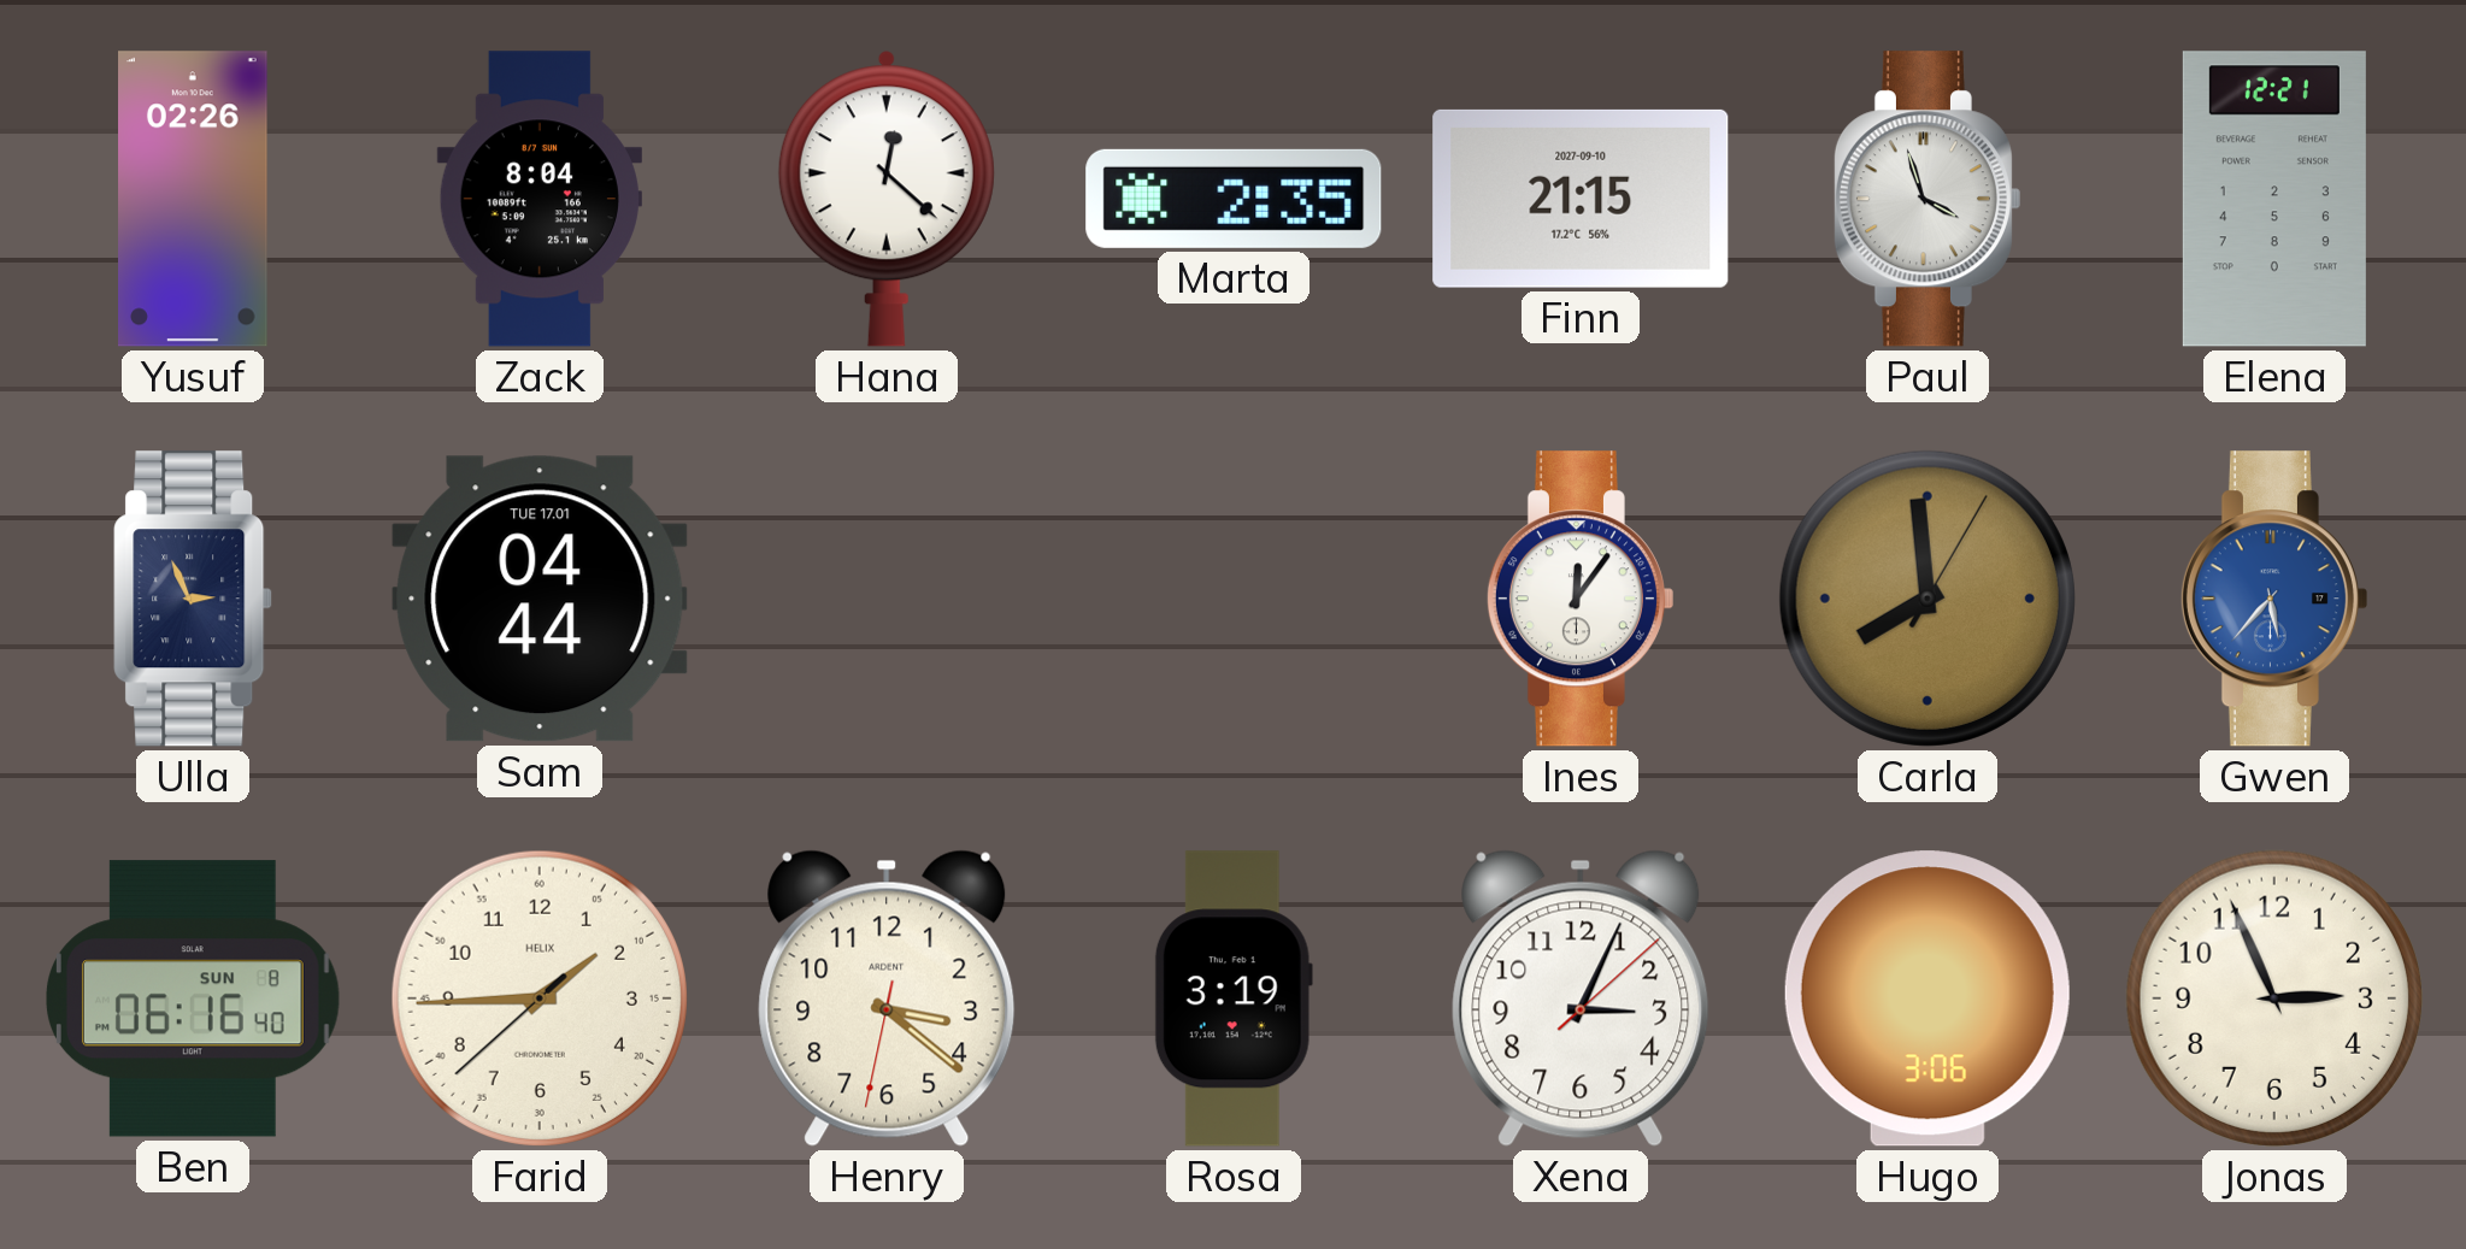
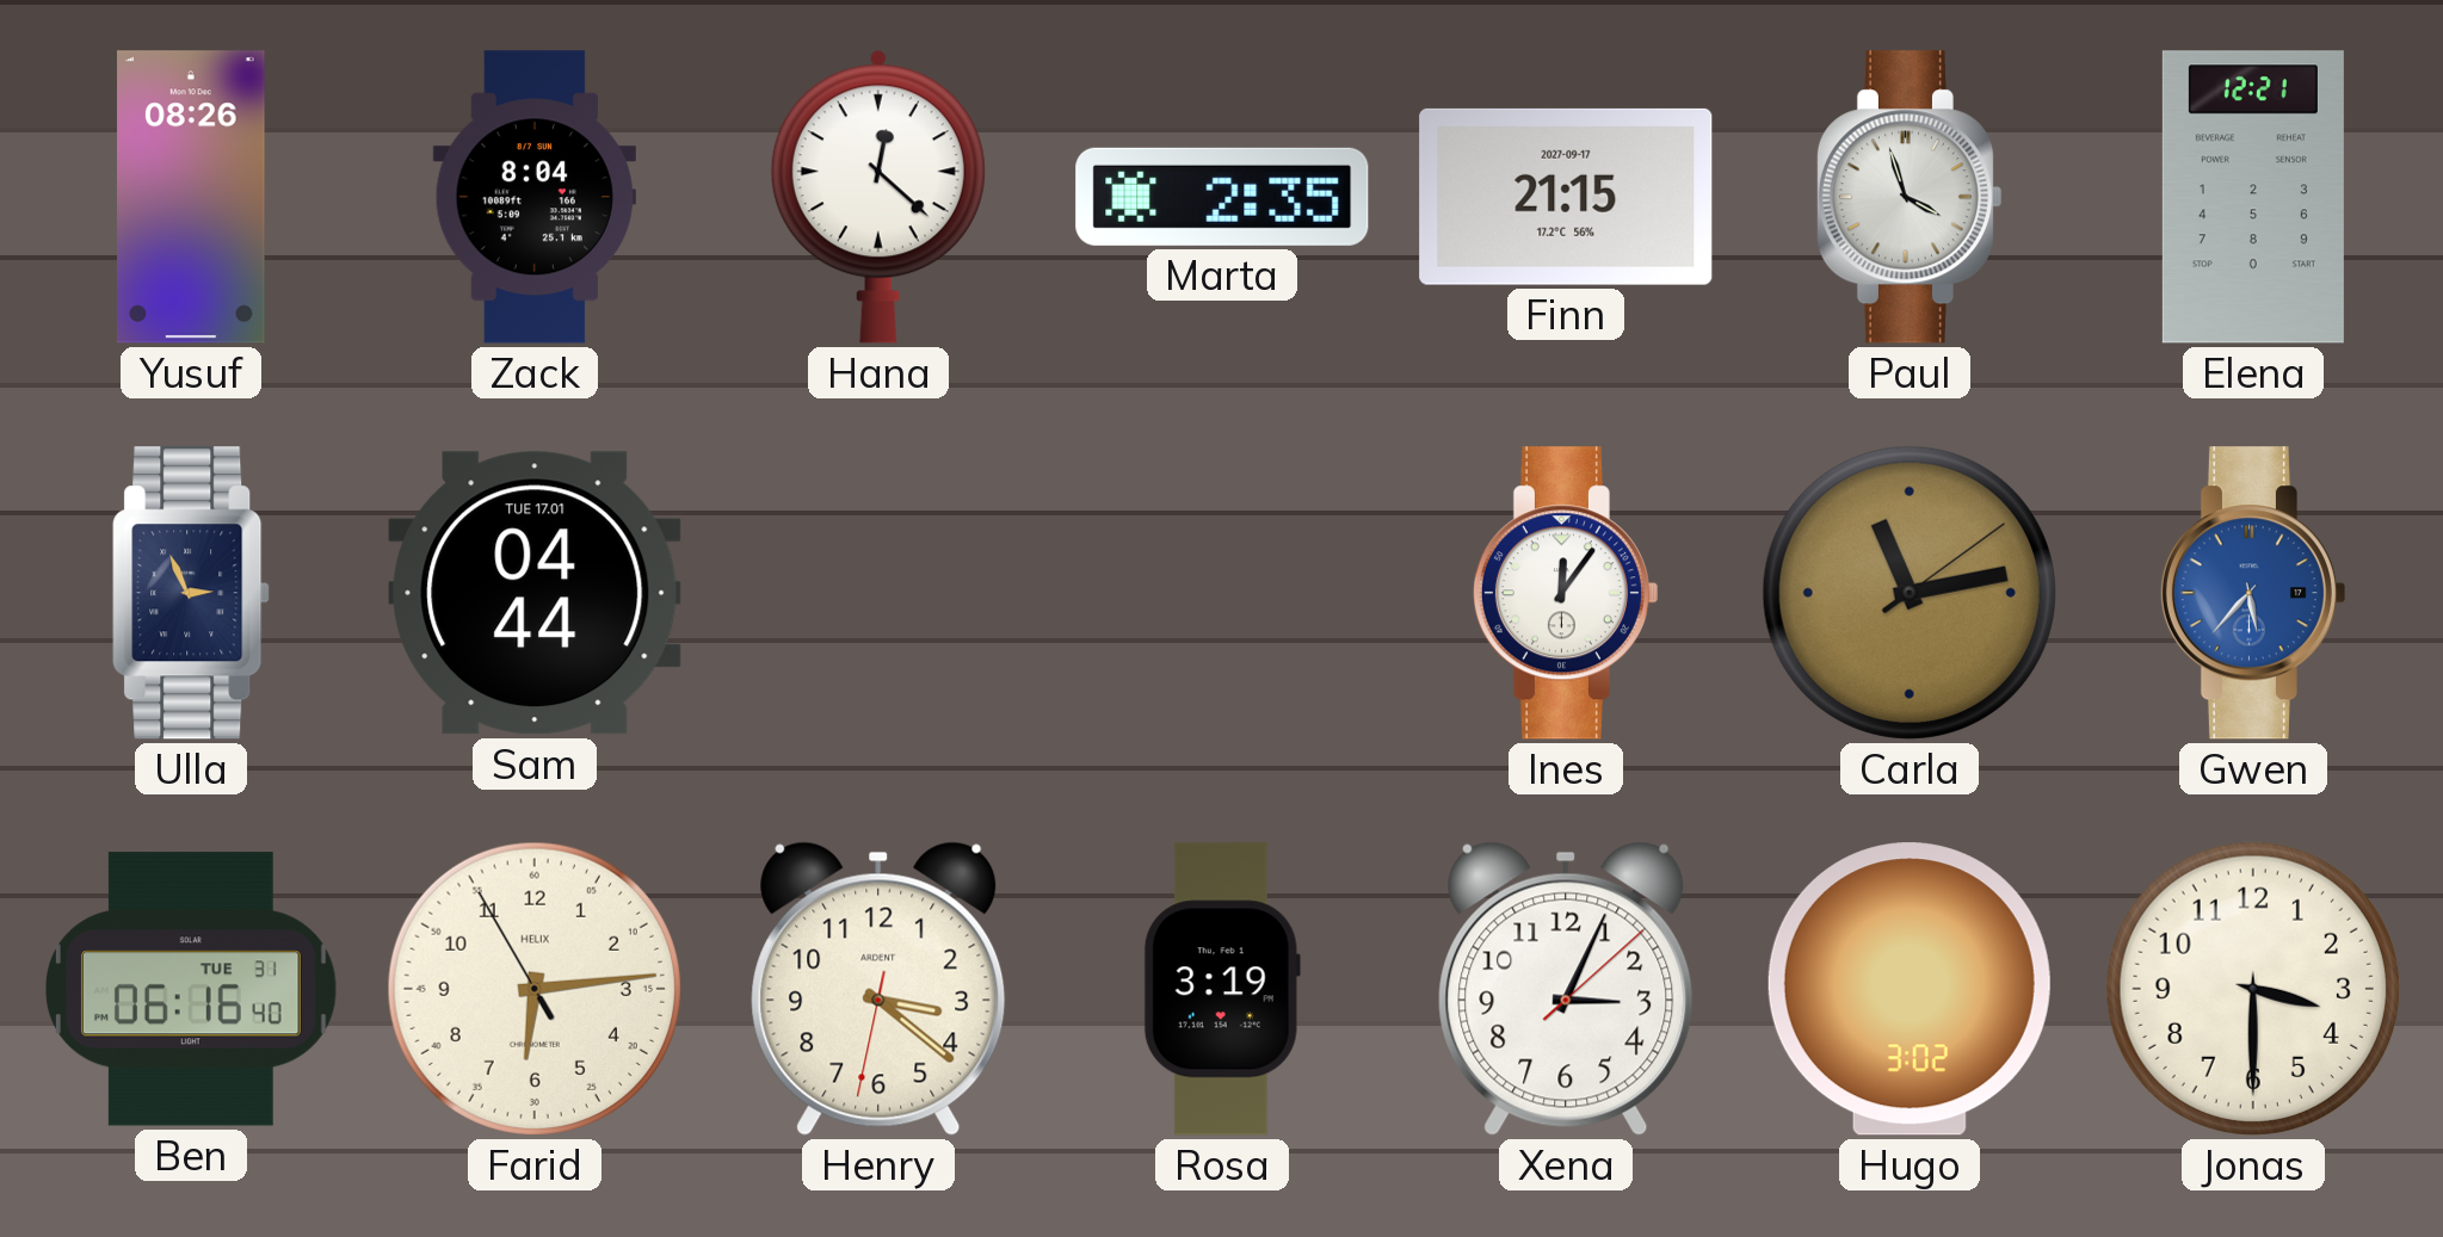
Yusuf: 02:26 -> 08:26 (192, 197)
Finn date: 2027-09-10 -> 2027-09-17 (1566, 197)
Carla: 7:59 -> 11:13 (1910, 593)
Ben date: SUN 8 -> TUE 31 (192, 989)
Farid: 1:44 -> 6:13 (535, 989)
Hugo: 3:06 -> 3:02 (1910, 989)
Jonas: 2:56 -> 3:30 (2253, 989)
